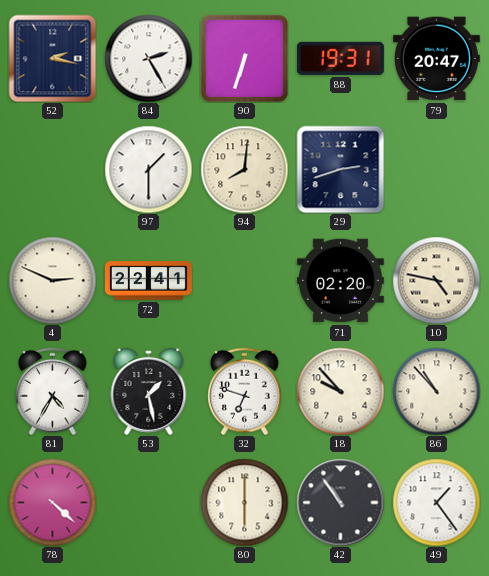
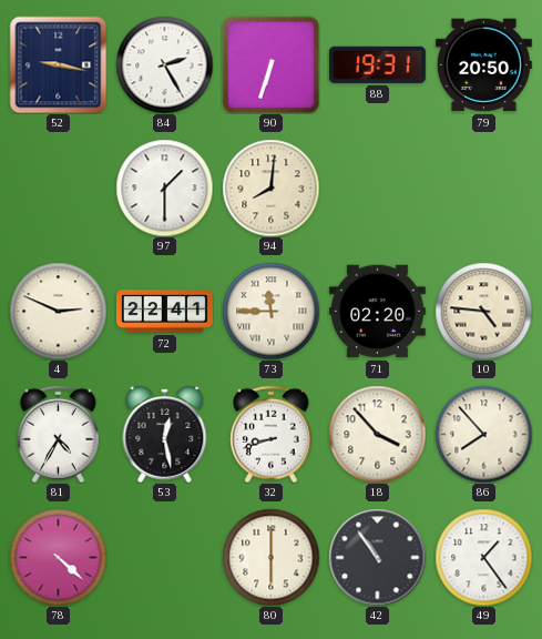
52: 2:17 -> 9:17 (58, 64)
79: 20:47 -> 20:50 (483, 65)
29: 2:42 -> none (340, 169)
73: none -> 11:45 (270, 311)
10: 4:47 -> 4:46 (483, 311)
53: 1:28 -> 12:28 (165, 434)
32: 6:48 -> 8:42 (272, 434)
18: 9:53 -> 3:53 (377, 434)
86: 10:53 -> 7:53 (483, 434)
